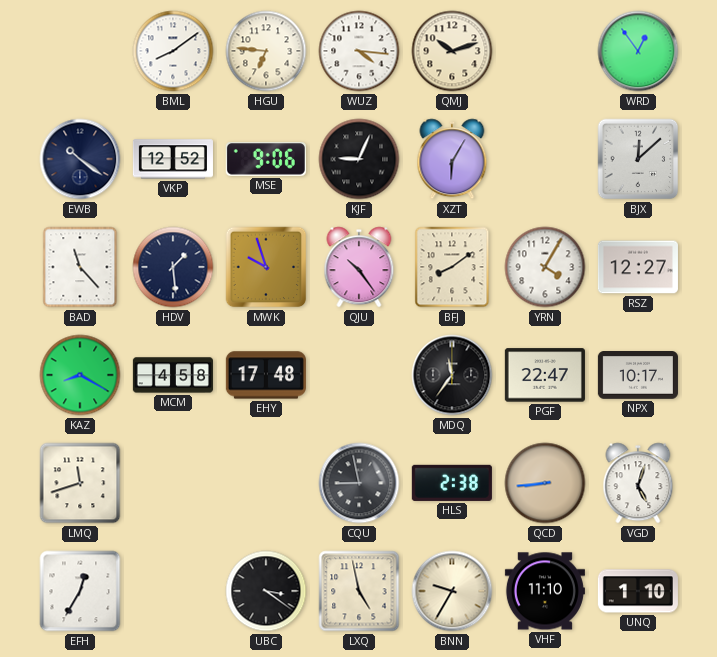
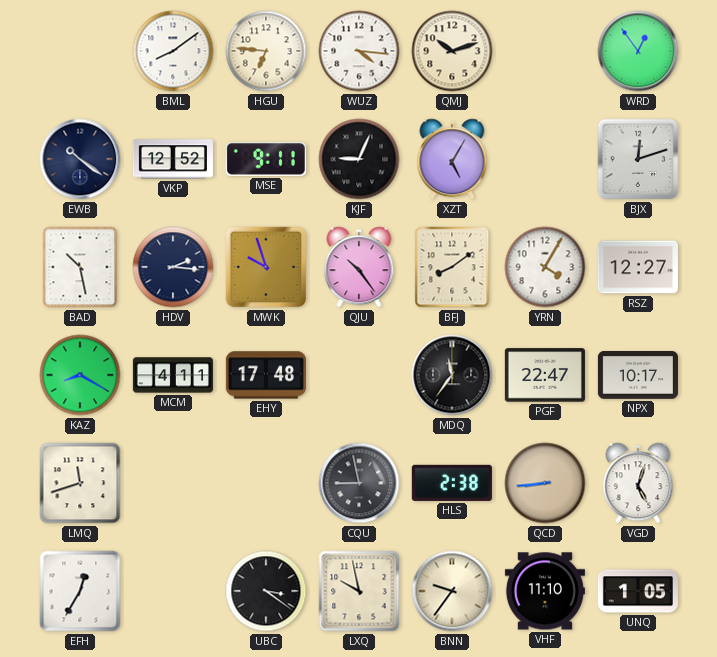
MSE: 9:06 -> 9:11 (266, 159)
XZT: 6:05 -> 5:05 (452, 159)
BJX: 12:08 -> 12:12 (638, 159)
BAD: 11:23 -> 10:28 (80, 267)
HDV: 1:29 -> 2:16 (173, 267)
MCM: 4:58 -> 4:11 (173, 375)
LXQ: 4:58 -> 9:58 (359, 591)
BNN: 9:35 -> 9:36 (452, 591)
UNQ: 1:10 -> 1:05 (638, 591)
